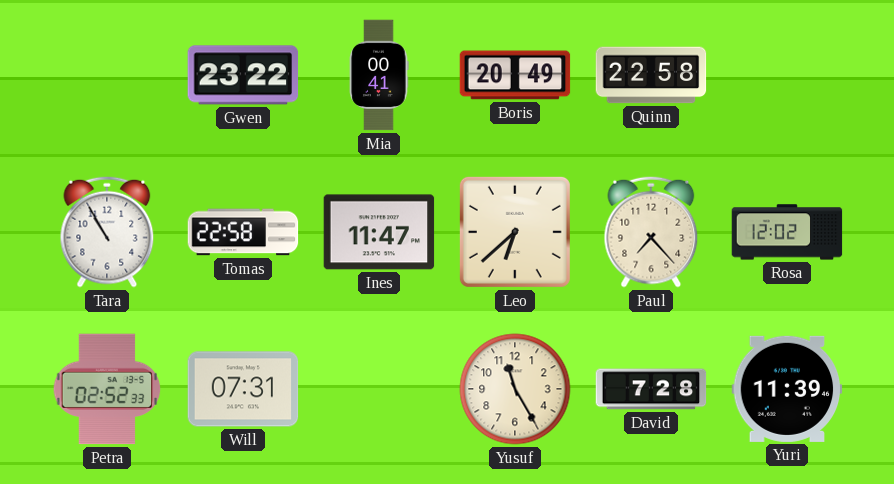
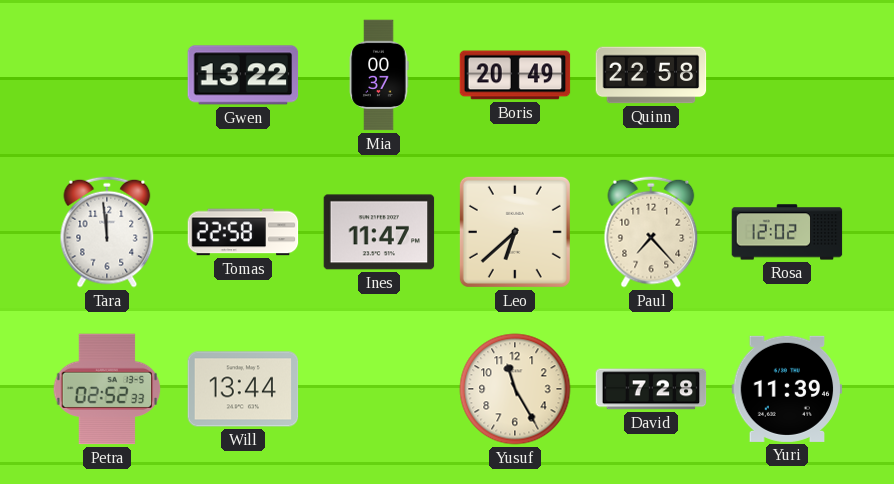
Gwen: 23:22 -> 13:22 (243, 75)
Mia: 00:41 -> 00:37 (379, 75)
Tara: 10:55 -> 11:59 (107, 232)
Will: 07:31 -> 13:44 (243, 389)
